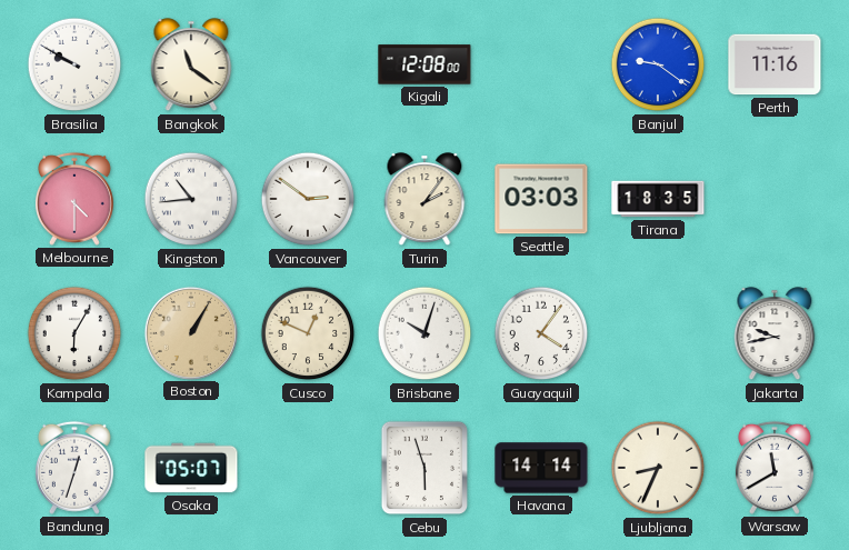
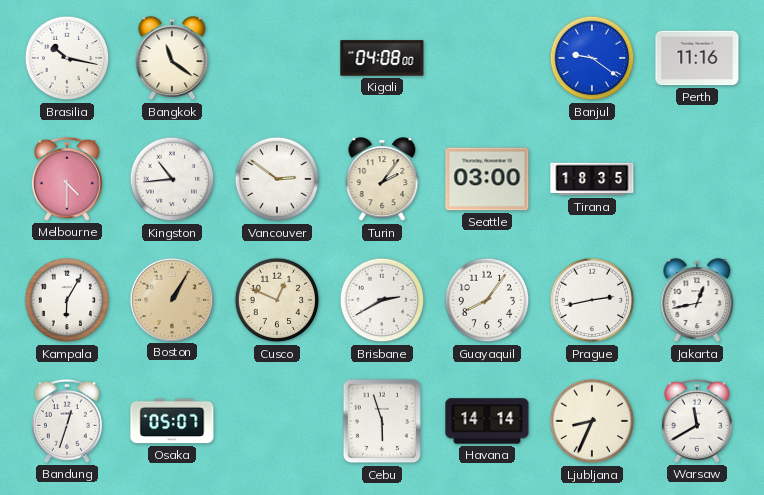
Brasilia: 9:50 -> 10:17 (67, 58)
Kigali: 12:08 -> 04:08 (382, 58)
Seattle: 03:03 -> 03:00 (487, 179)
Brisbane: 10:03 -> 2:40 (382, 300)
Guayaquil: 4:06 -> 8:06 (487, 300)
Prague: none -> 2:43 (592, 300)
Jakarta: 9:43 -> 12:43 (697, 301)
